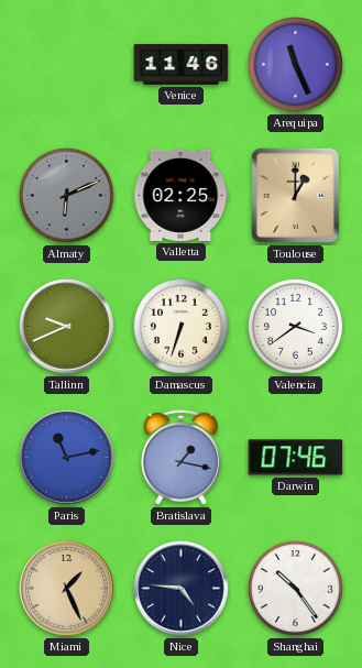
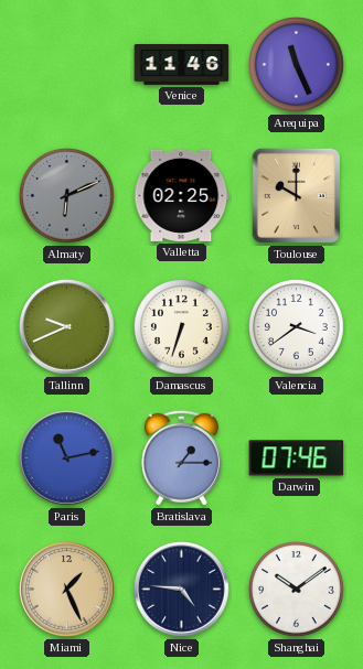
Toulouse: 1:00 -> 10:00 (296, 196)
Bratislava: 1:17 -> 1:15 (181, 457)
Shanghai: 10:24 -> 10:09 (297, 590)
